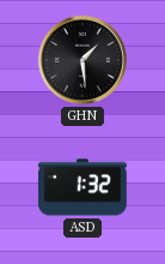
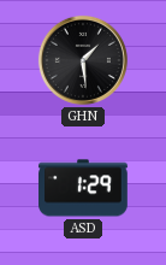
ASD: 1:32 -> 1:29 (83, 188)
